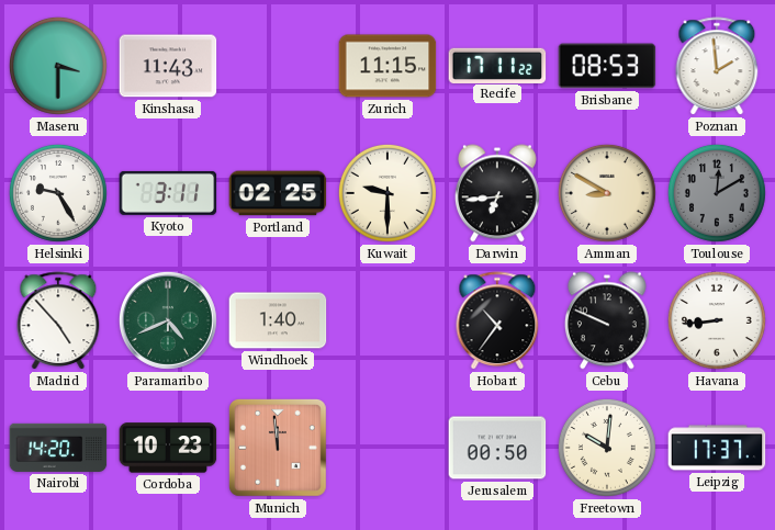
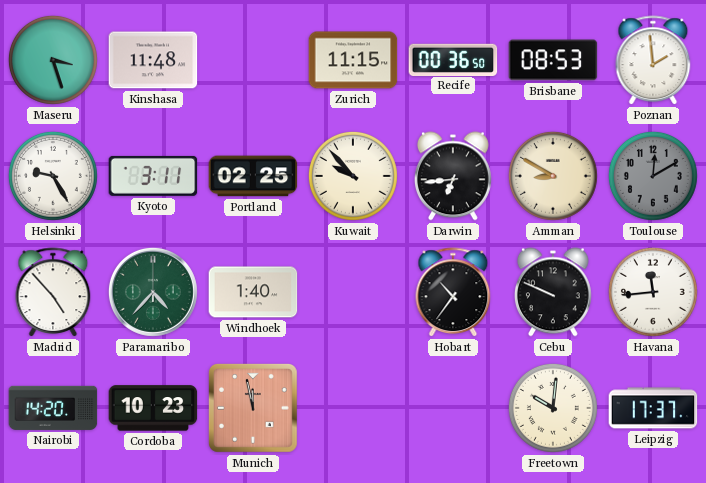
Maseru: 3:30 -> 3:27 (53, 60)
Kinshasa: 11:43 -> 11:48 (153, 60)
Recife: 17:11 -> 00:36 (453, 59)
Kuwait: 9:30 -> 9:53 (353, 176)
Paramaribo: 4:41 -> 4:37 (153, 292)
Havana: 8:44 -> 11:44 (653, 292)
Munich: 11:59 -> 11:58 (253, 408)
Jerusalem: 00:50 -> none (497, 448)
